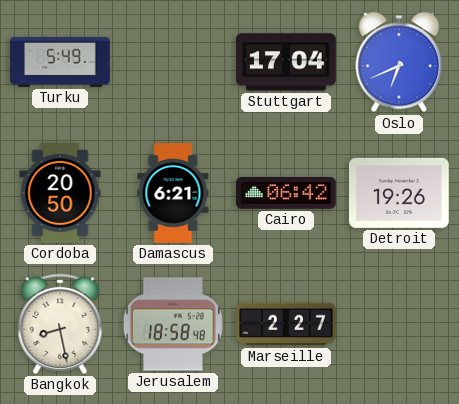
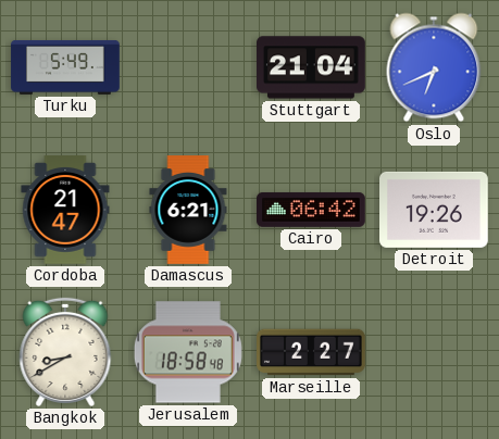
Stuttgart: 17:04 -> 21:04 (312, 67)
Cordoba: 20:50 -> 21:47 (65, 211)
Bangkok: 8:28 -> 8:40 (65, 352)
